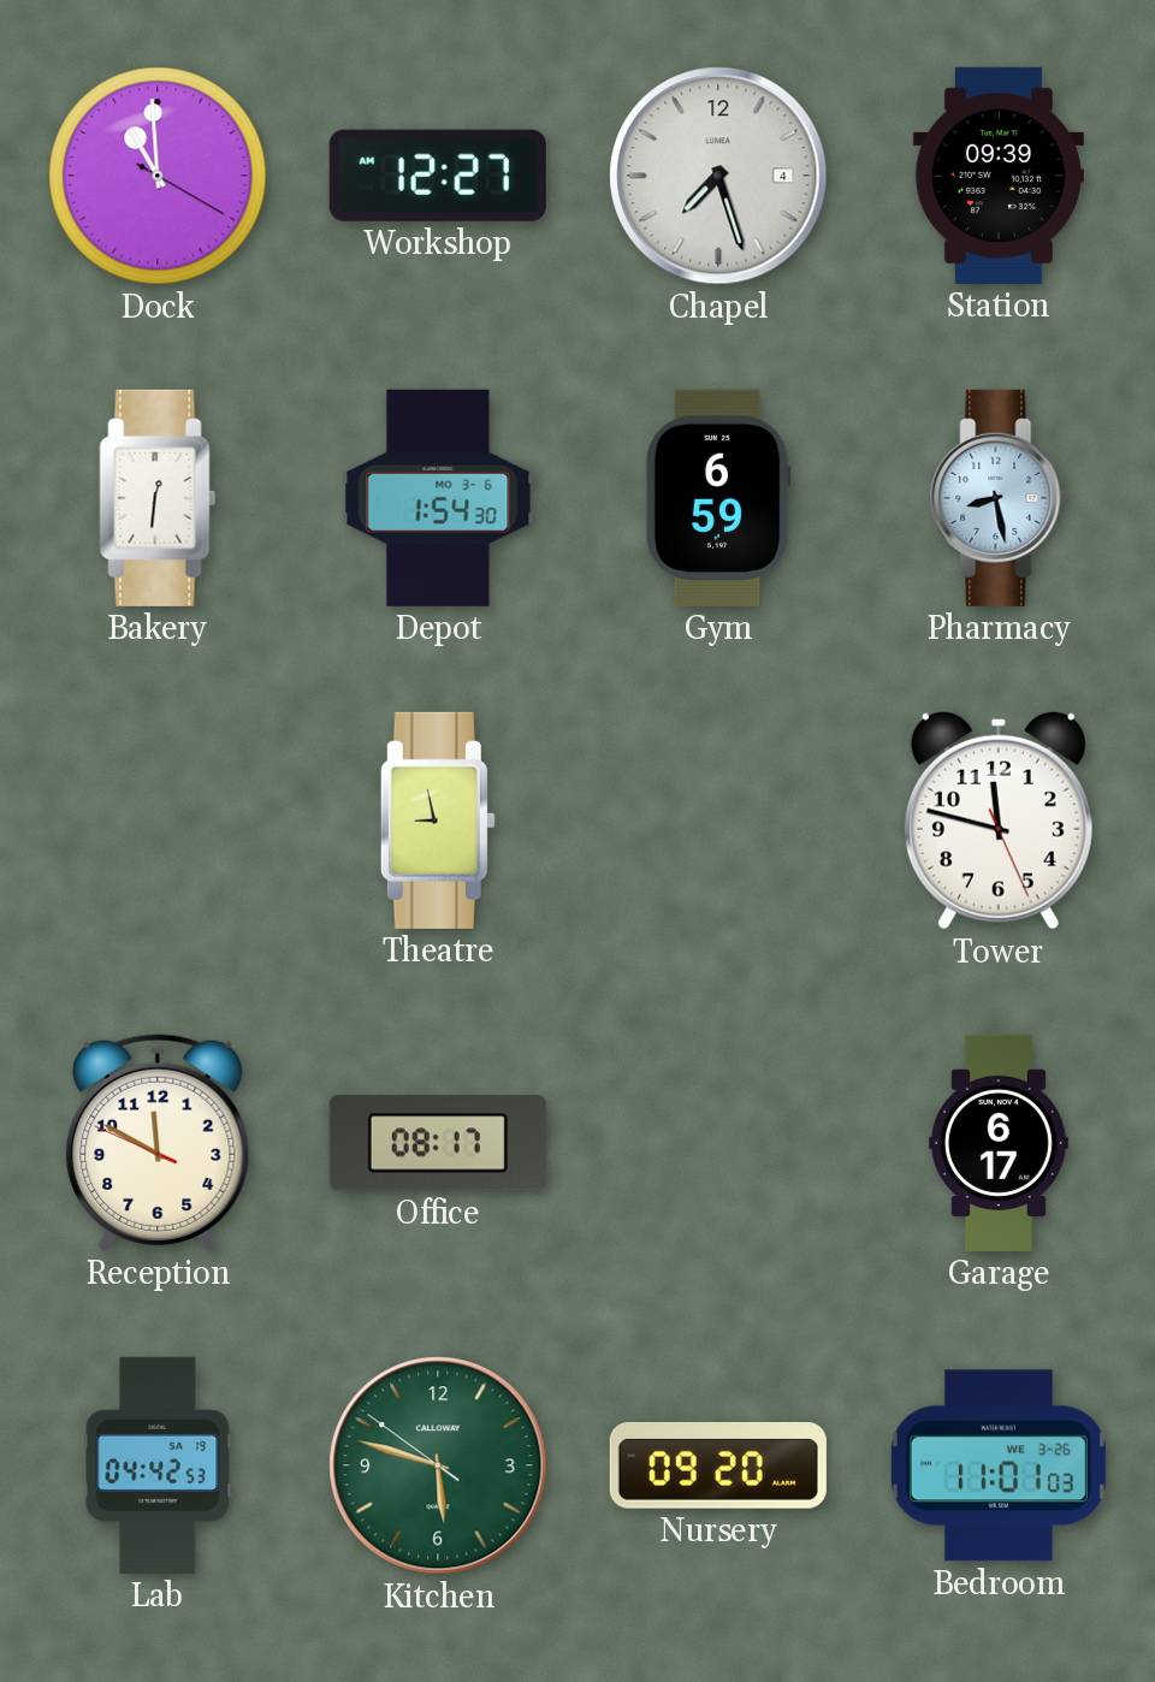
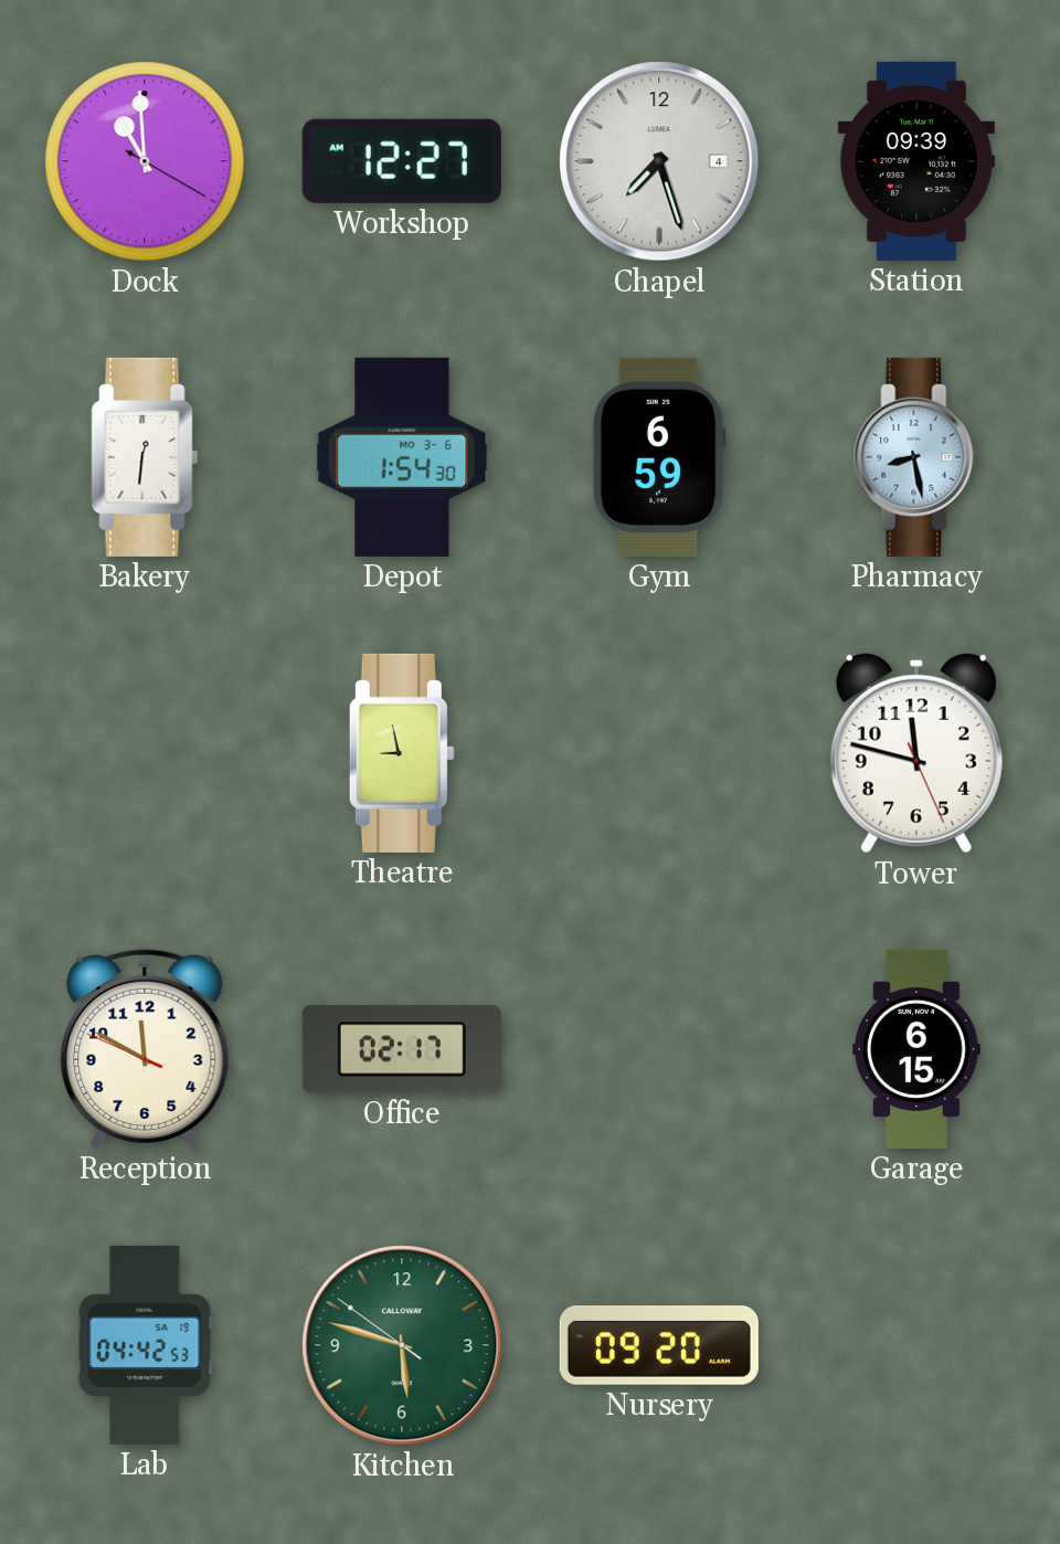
Office: 08:17 -> 02:17 (402, 1049)
Garage: 6:17 -> 6:15 (918, 1049)
Bedroom: 11:01 -> none (999, 1465)
